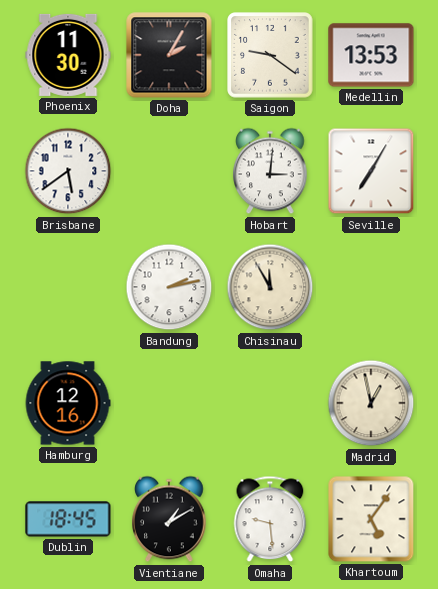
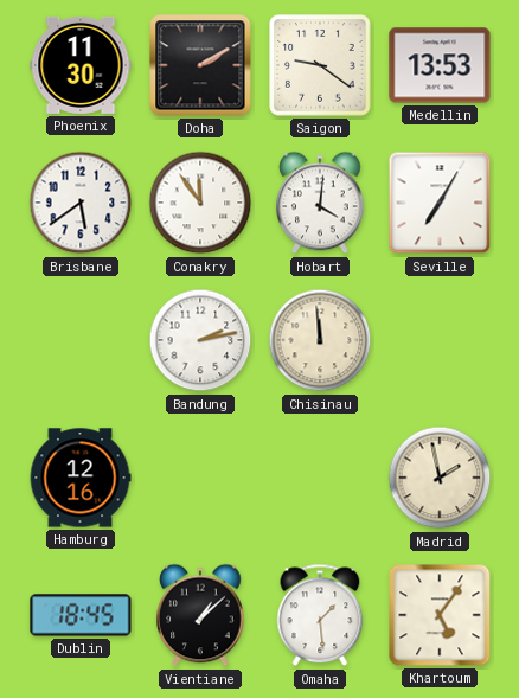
Doha: 2:05 -> 2:10 (200, 65)
Conakry: none -> 11:54 (200, 203)
Hobart: 3:01 -> 4:01 (320, 203)
Chisinau: 11:55 -> 11:59 (320, 340)
Madrid: 12:58 -> 1:58 (440, 478)
Vientiane: 1:10 -> 1:08 (200, 615)
Omaha: 9:29 -> 1:29 (320, 615)
